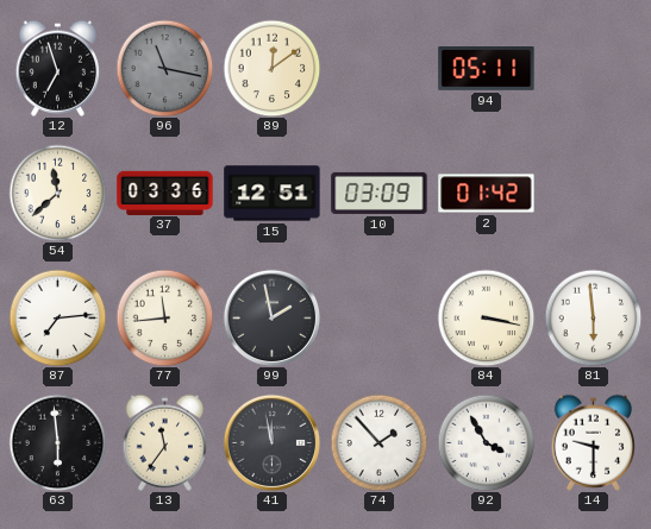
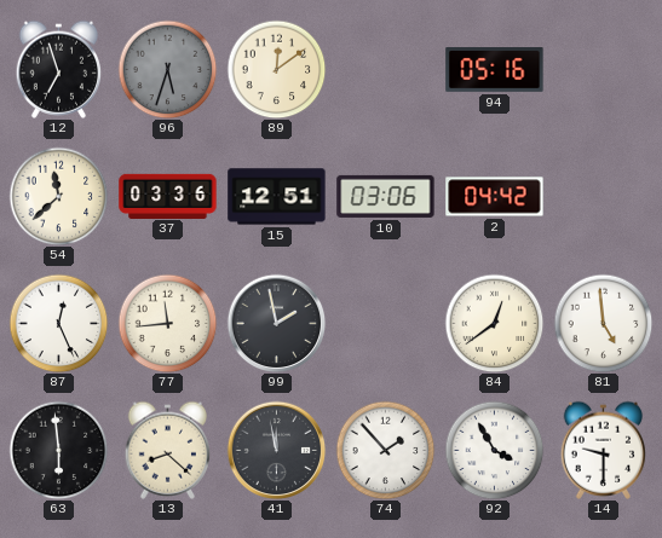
96: 11:17 -> 5:33 (167, 69)
94: 05:11 -> 05:16 (495, 70)
10: 03:09 -> 03:06 (386, 196)
2: 01:42 -> 04:42 (495, 197)
87: 7:14 -> 12:26 (58, 323)
84: 3:17 -> 12:39 (494, 323)
81: 5:59 -> 4:59 (603, 323)
13: 11:36 -> 8:22 (167, 450)
